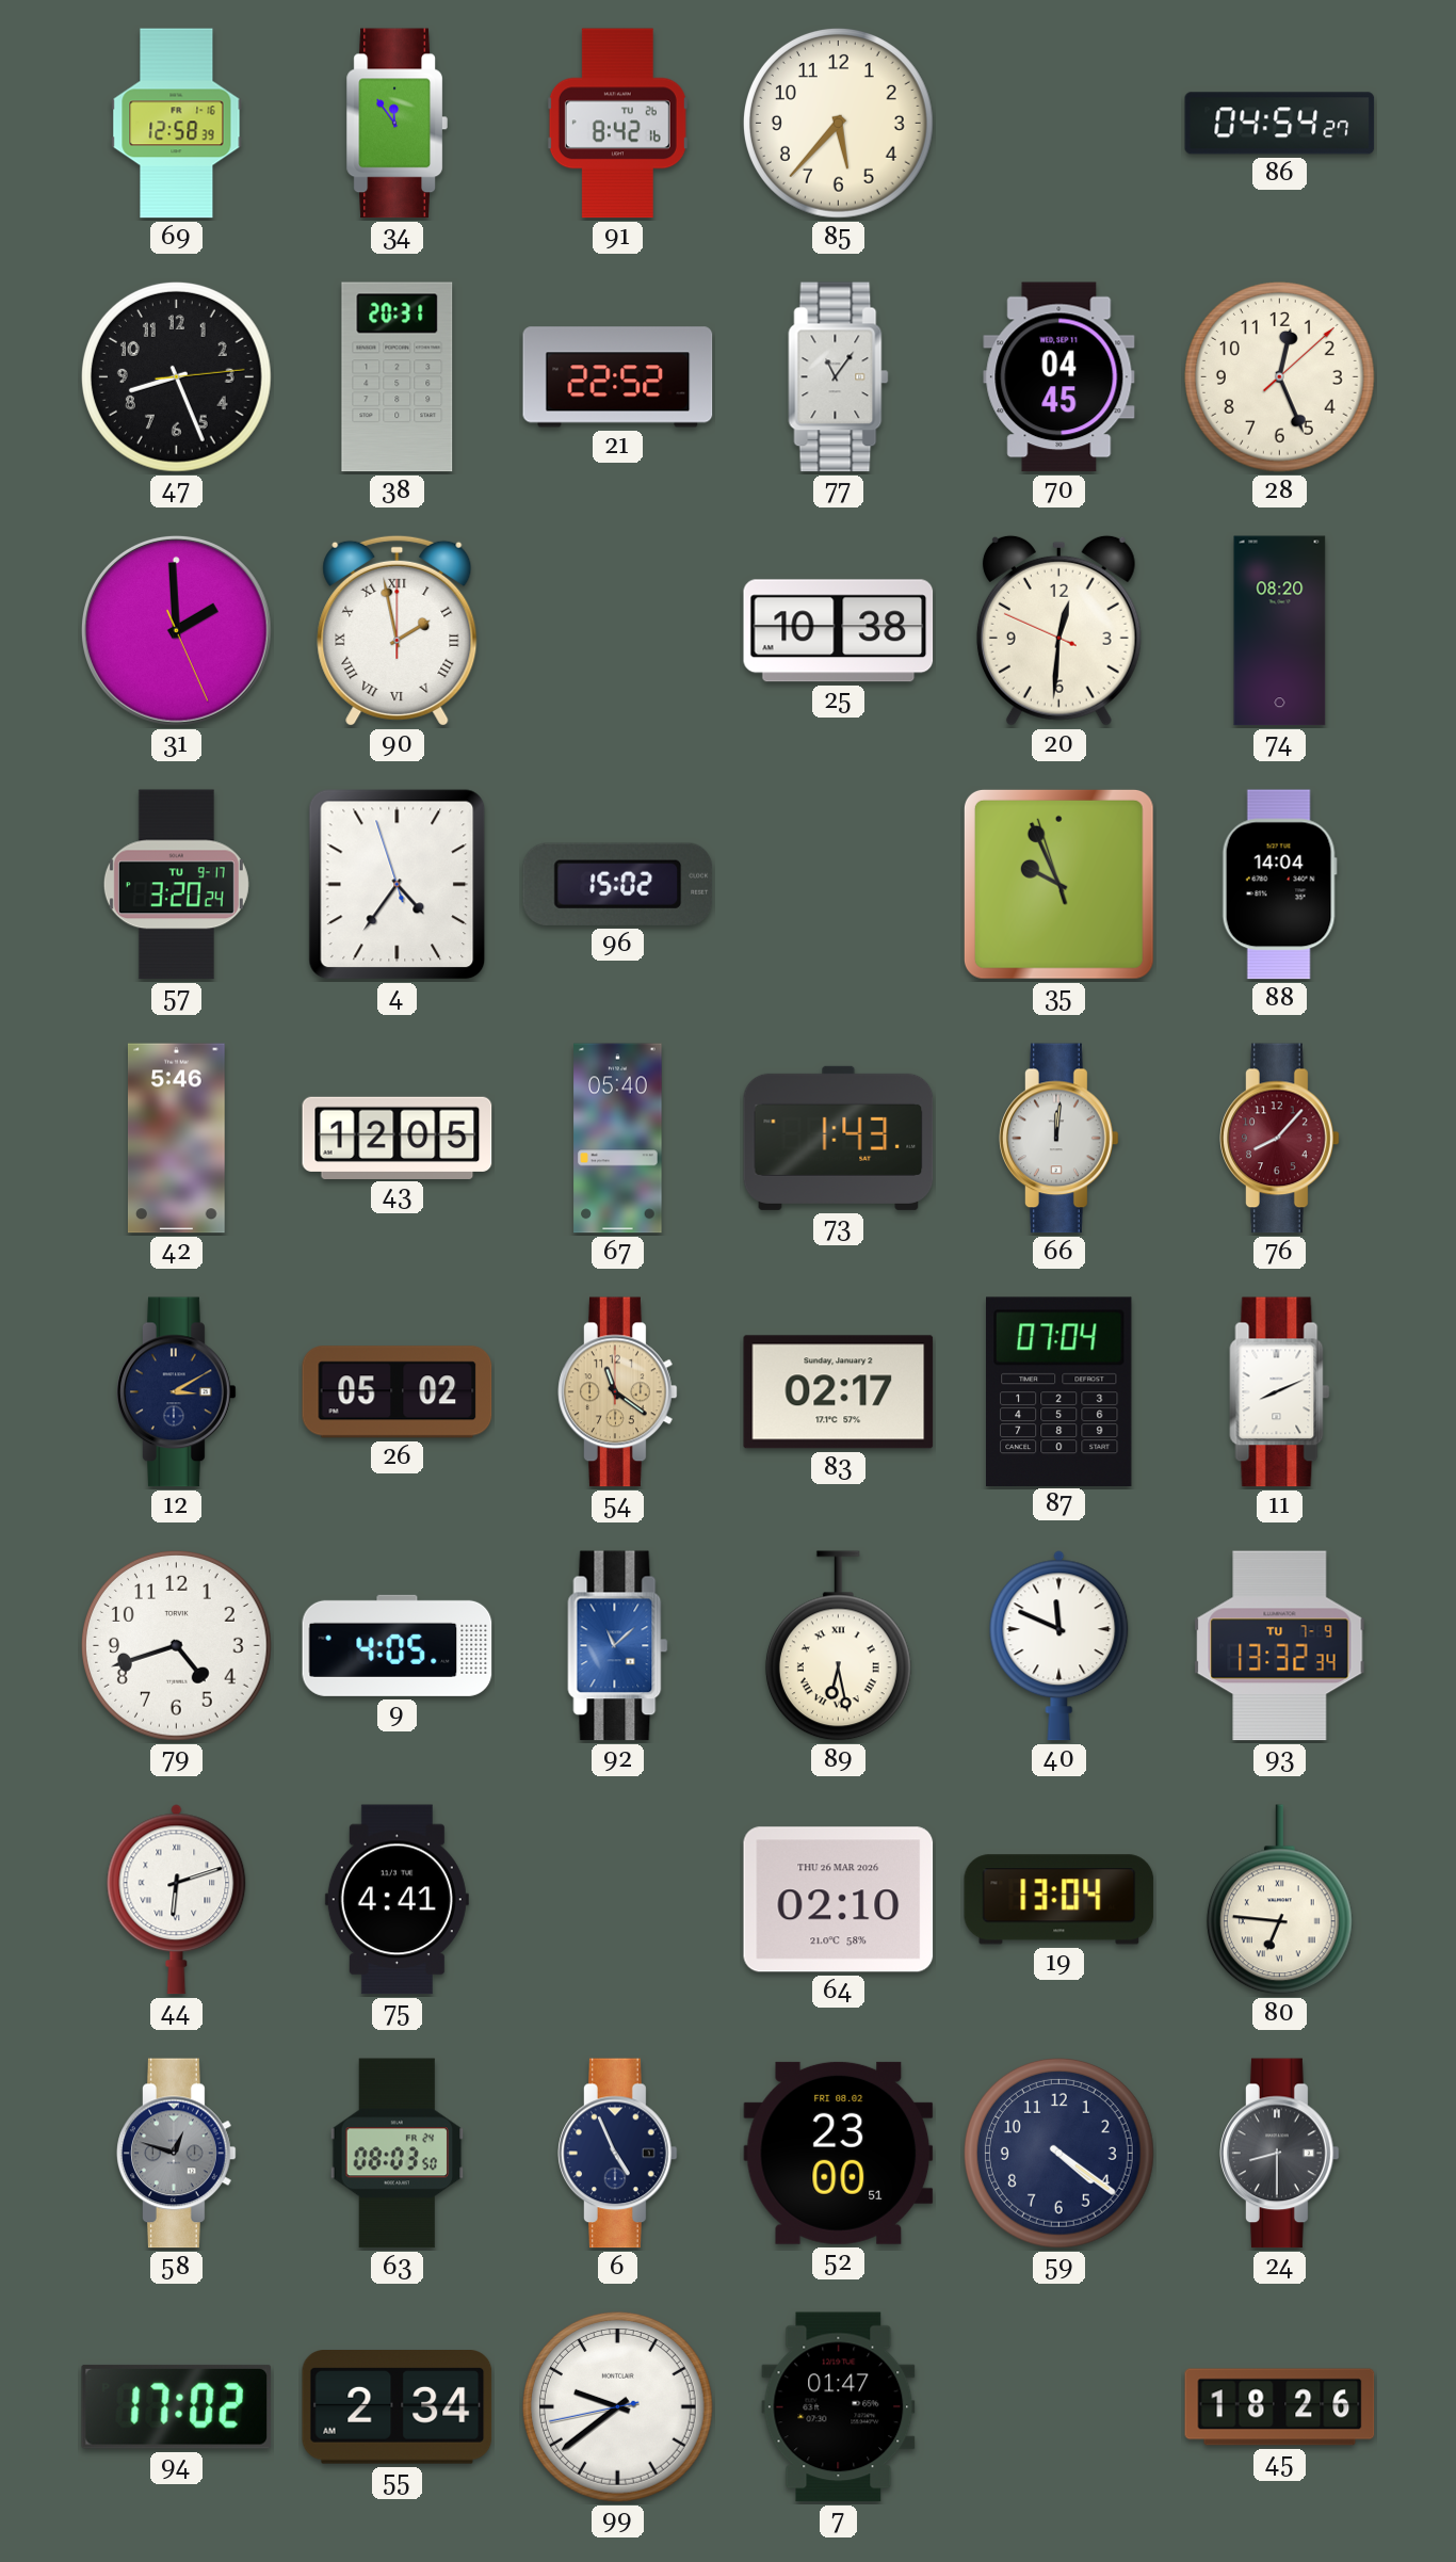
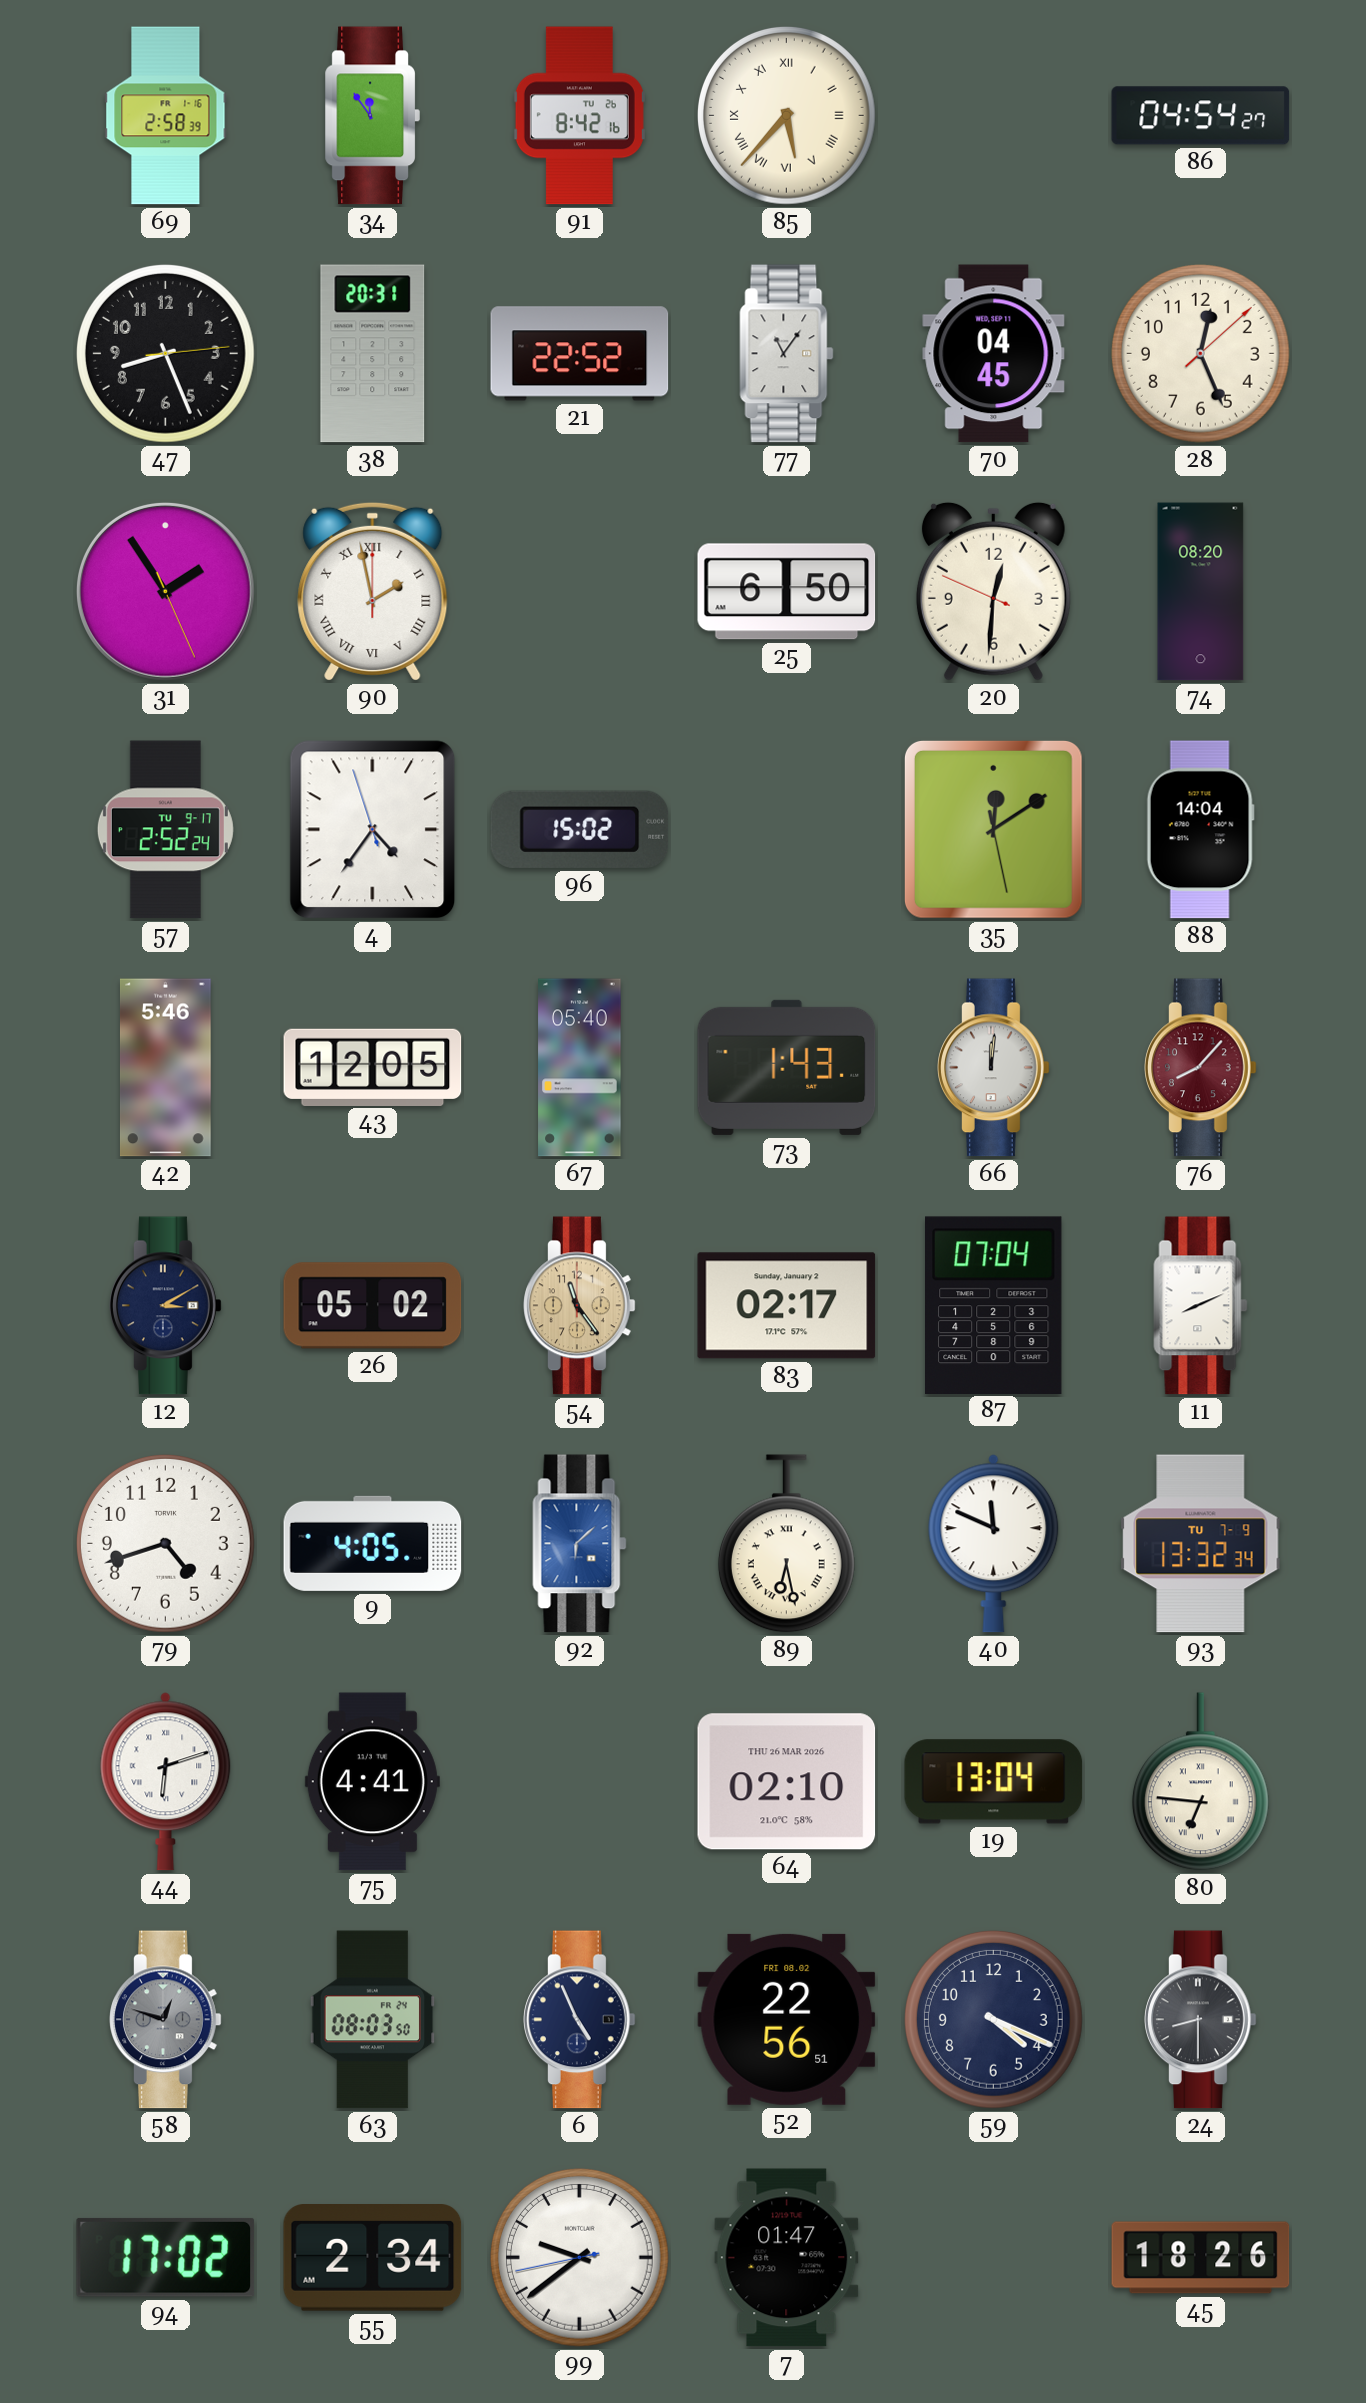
69: 12:58 -> 2:58 (166, 116)
85 numerals: Arabic -> Roman (787, 116)
31: 1:59 -> 1:54 (165, 591)
25: 10:38 -> 6:50 (787, 592)
57: 3:20 -> 2:52 (165, 830)
35: 9:55 -> 12:09 (993, 829)
54: 11:21 -> 11:24 (580, 1306)
92: 11:08 -> 6:08 (580, 1544)
52: 23:00 -> 22:56 (787, 2019)
59: 4:21 -> 4:19 (994, 2020)
